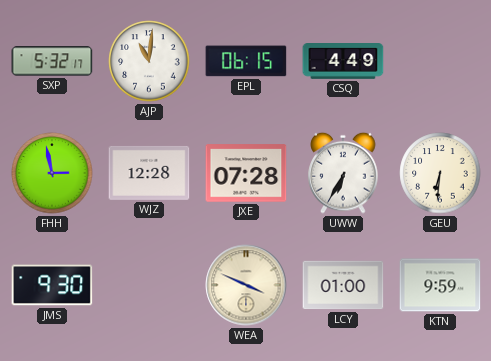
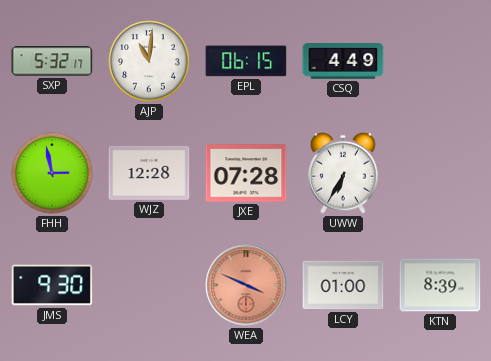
GEU: 6:31 -> none (440, 173)
WEA dial: cream -> salmon (246, 285)
KTN: 9:59 -> 8:39 (440, 285)
